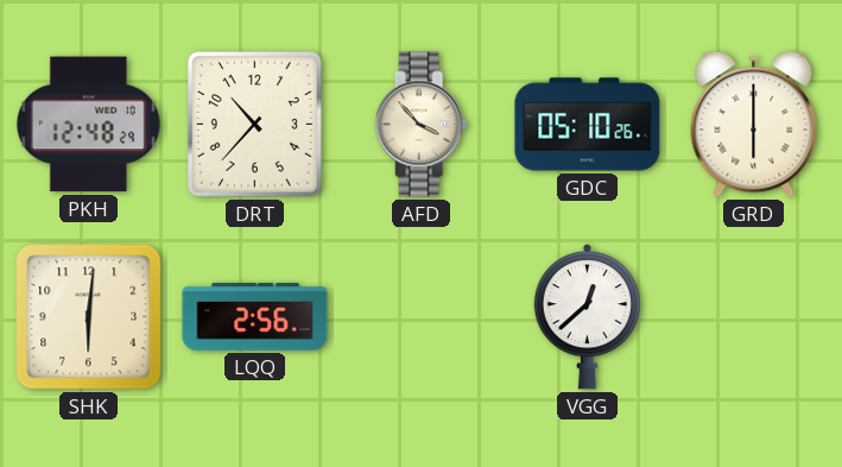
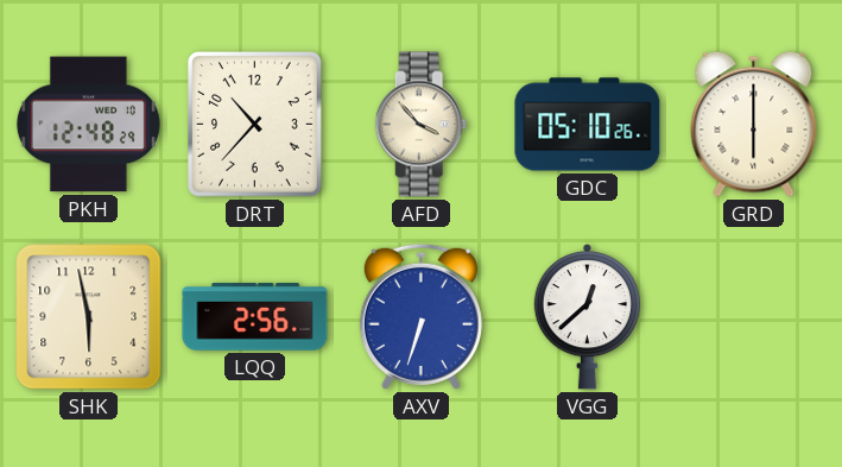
SHK: 6:01 -> 5:58 (89, 317)
AXV: none -> 6:33 (420, 316)
